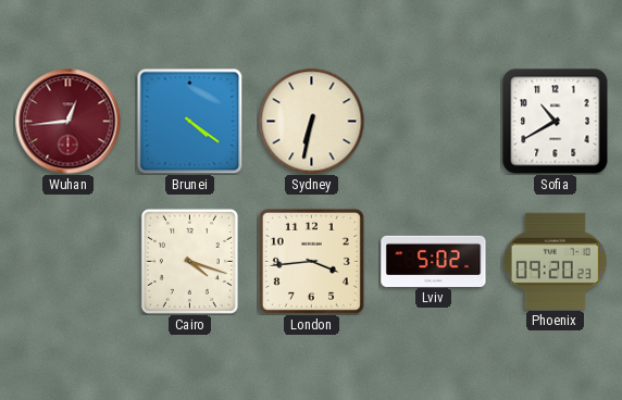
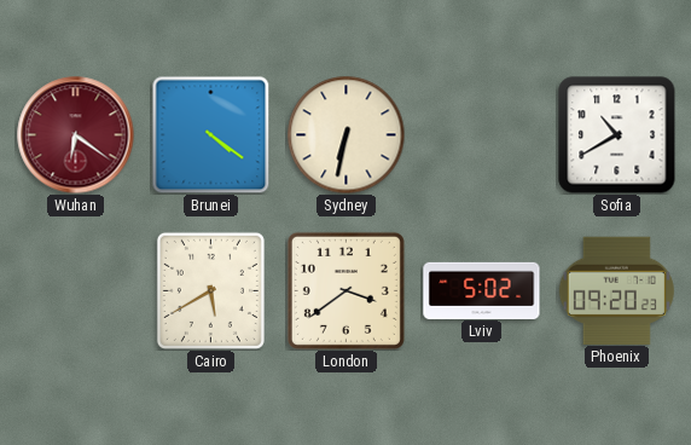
Wuhan: 12:44 -> 6:21 (76, 135)
Cairo: 4:18 -> 5:40 (210, 290)
London: 3:44 -> 3:39 (345, 290)
